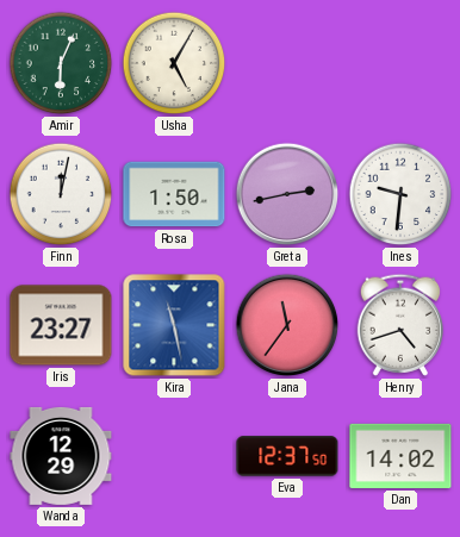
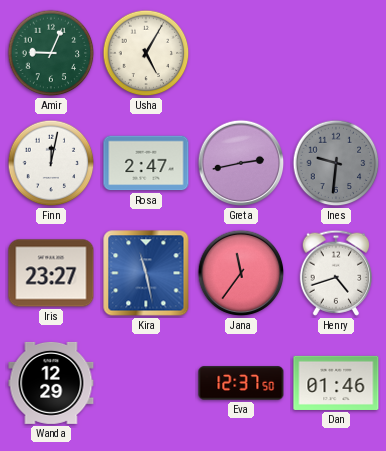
Amir: 6:04 -> 9:04 (51, 53)
Rosa: 1:50 -> 2:47 (146, 163)
Ines dial: white -> grey (336, 163)
Dan: 14:02 -> 01:46 (336, 383)
